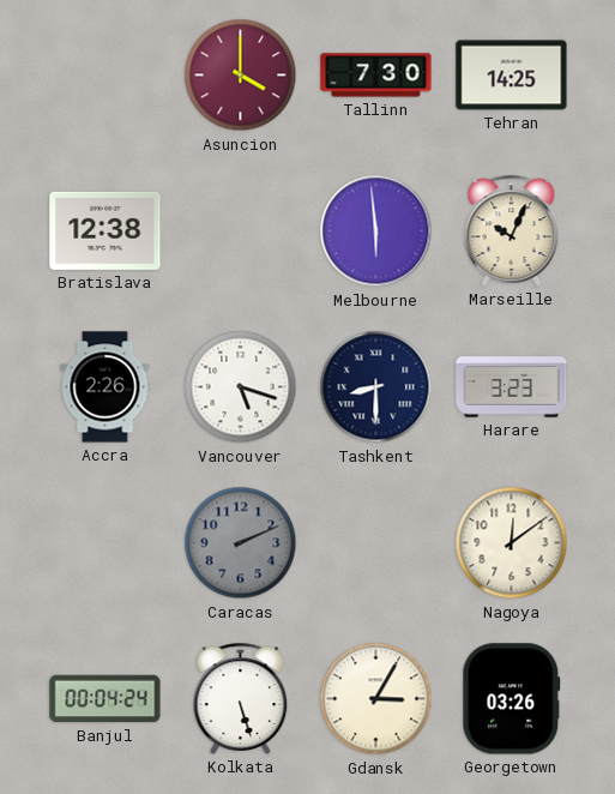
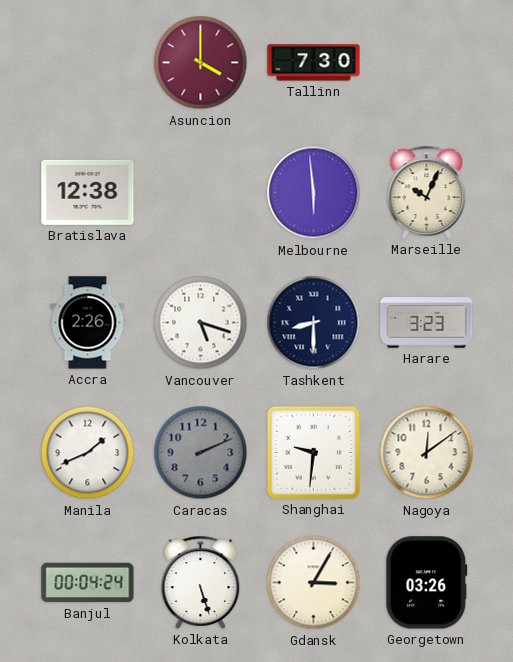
Tehran: 14:25 -> none (512, 76)
Manila: none -> 1:41 (88, 453)
Shanghai: none -> 9:31 (313, 452)
